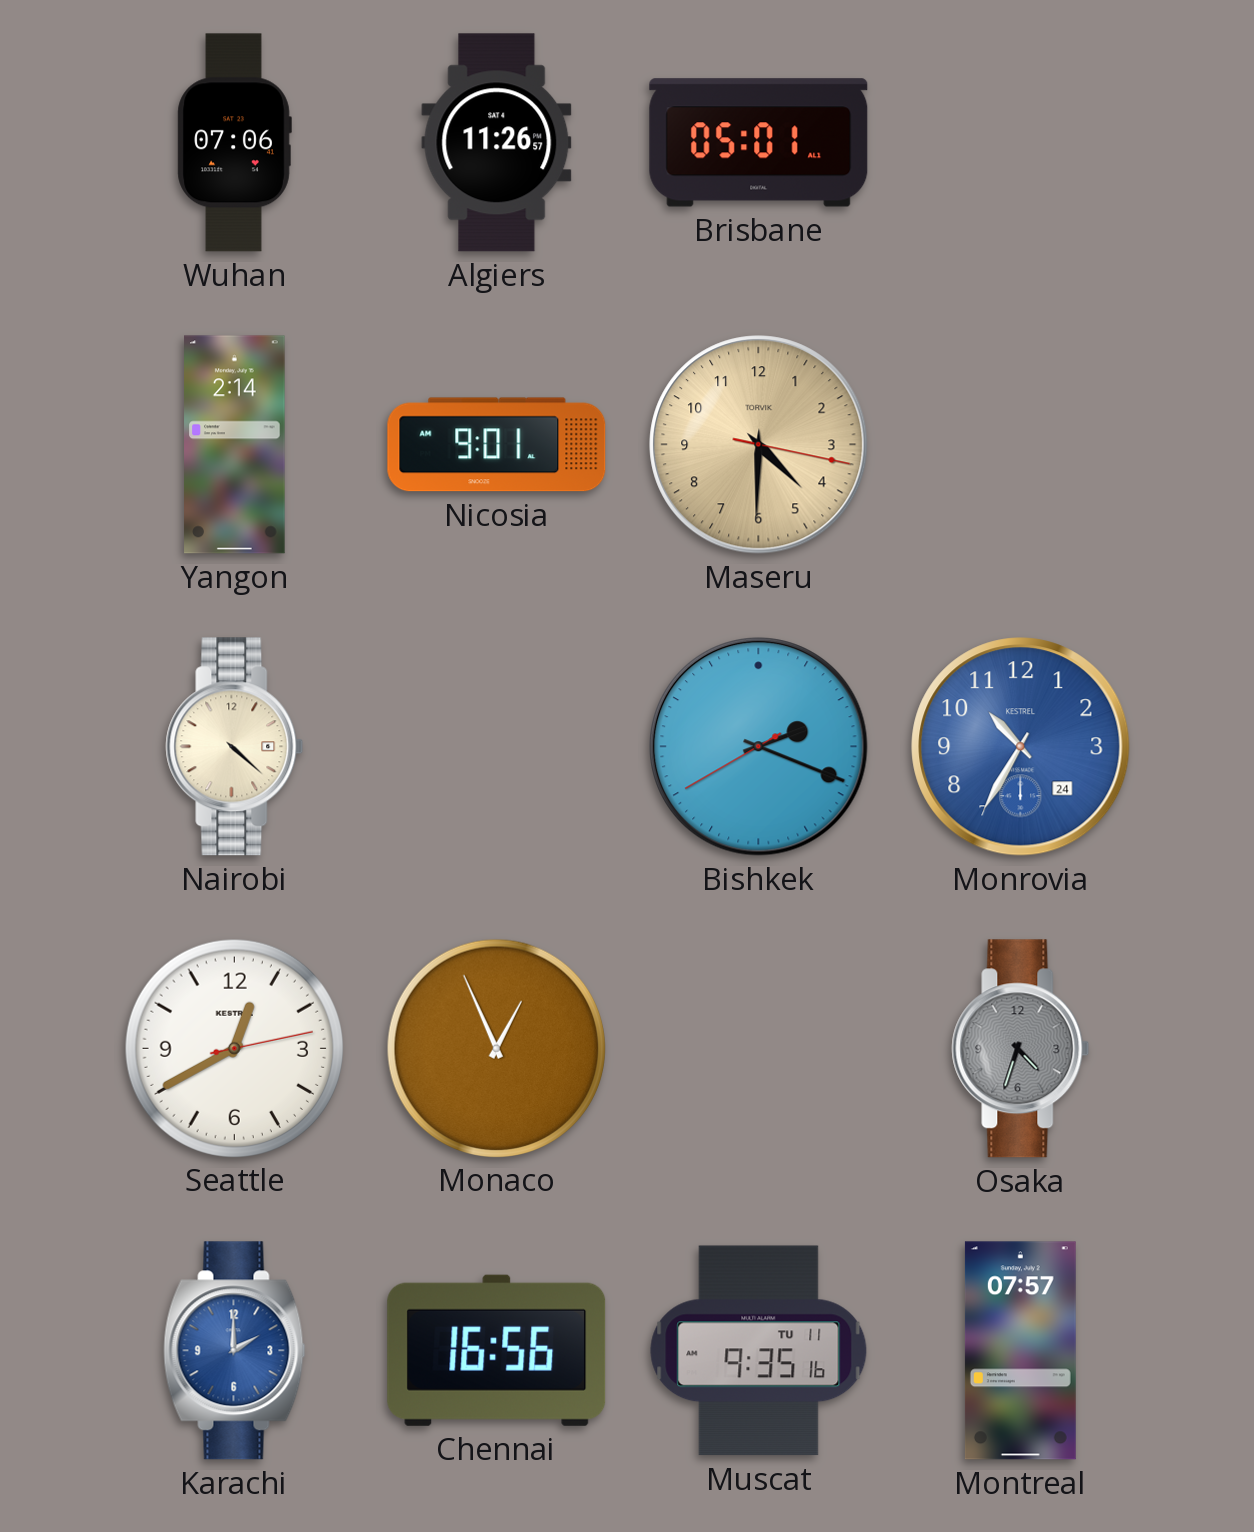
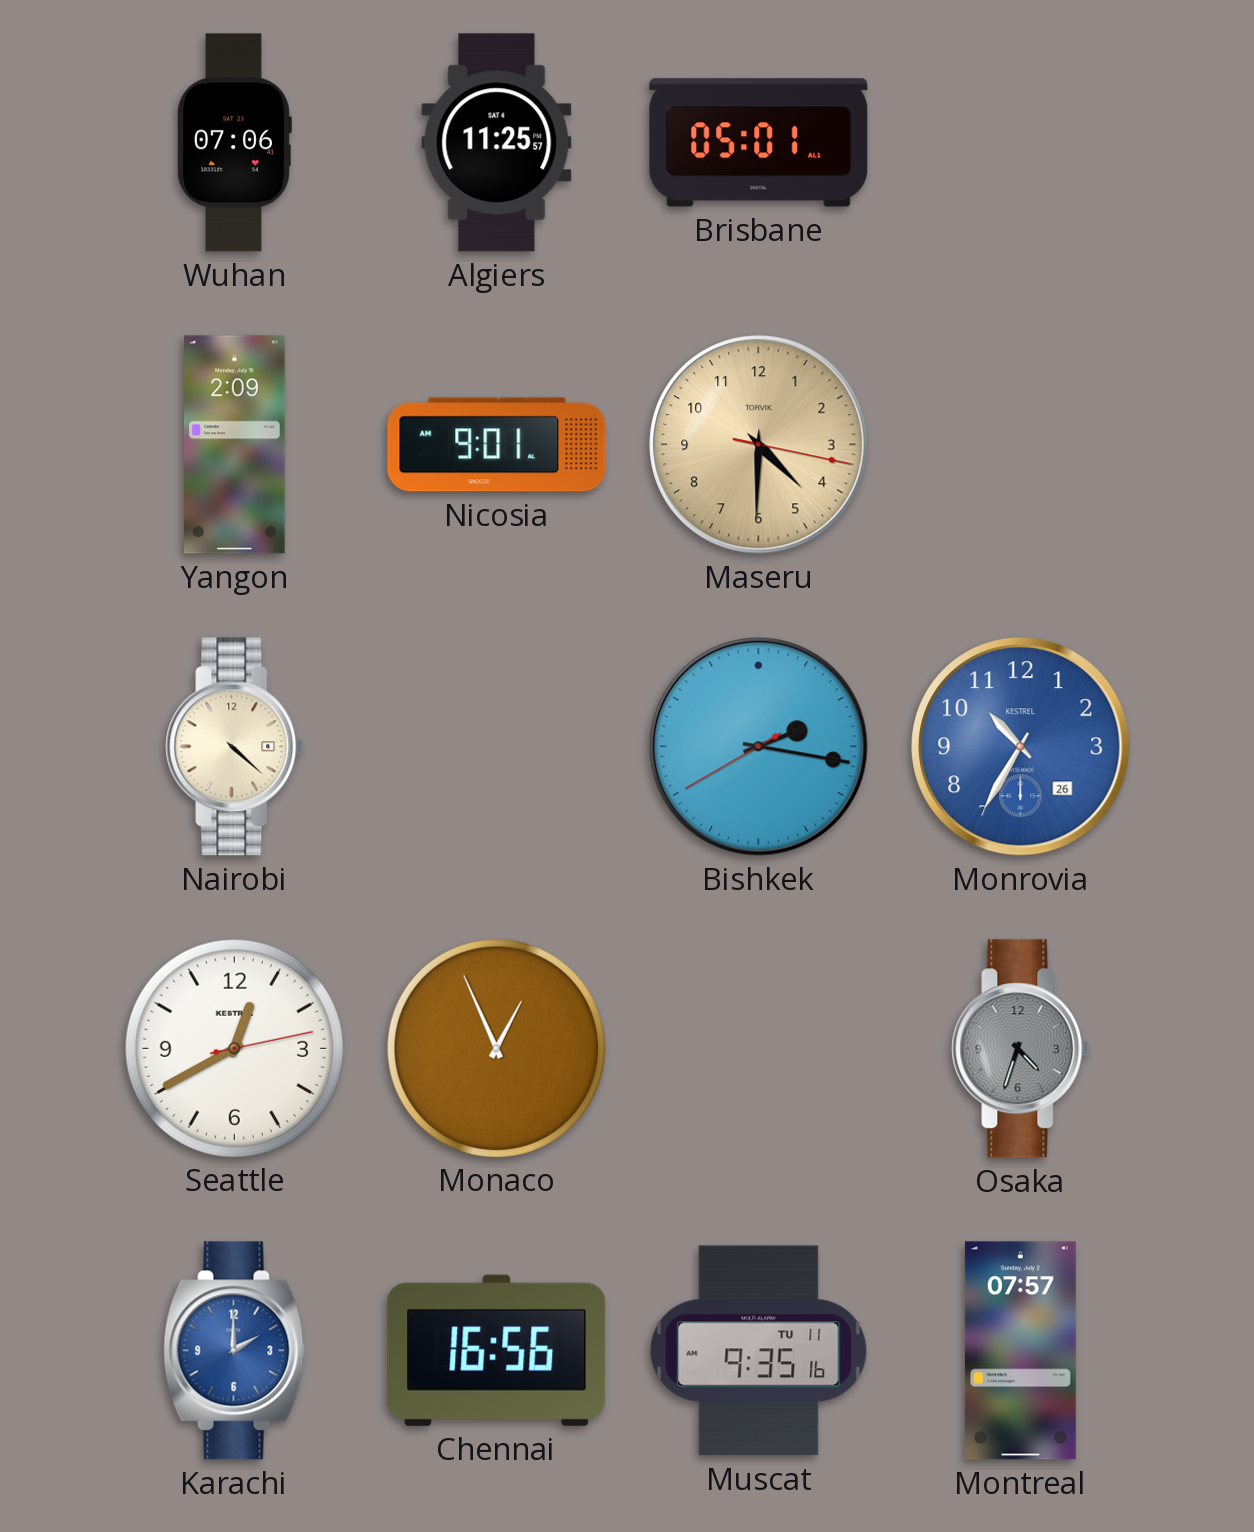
Algiers: 11:26 -> 11:25 (497, 143)
Yangon: 2:14 -> 2:09 (235, 445)
Bishkek: 2:18 -> 2:16 (759, 747)
Monrovia date: 24 -> 26 (1021, 747)
